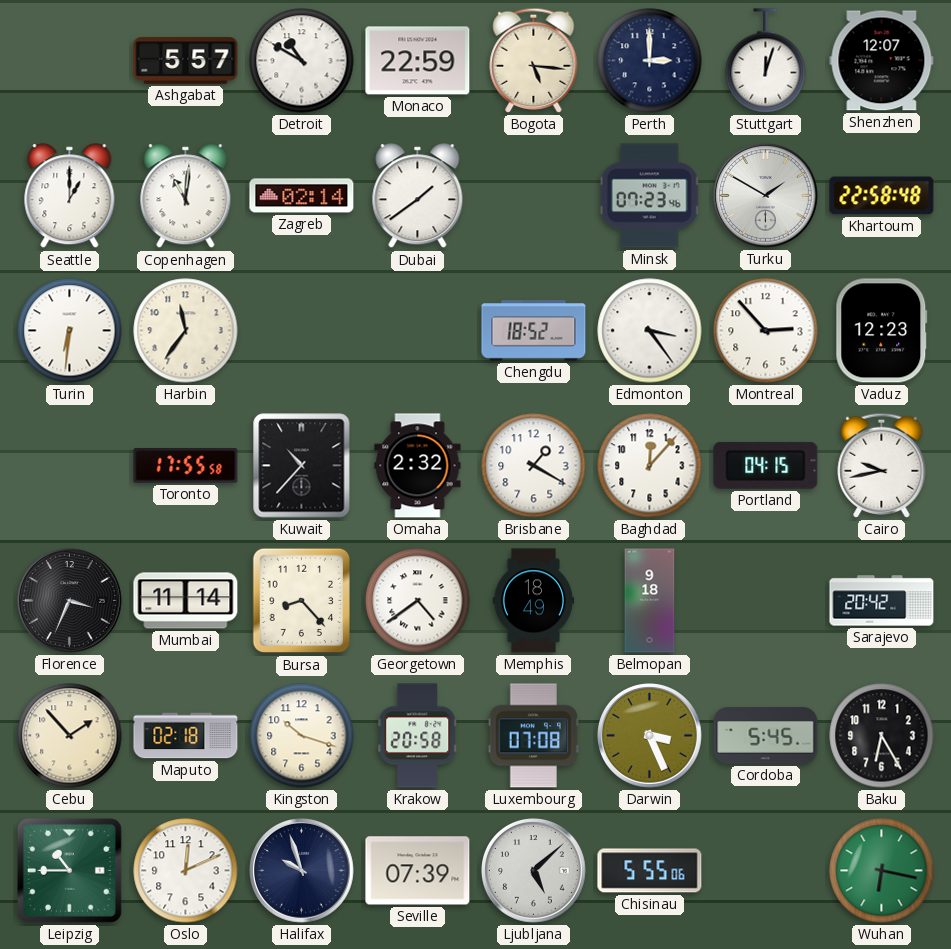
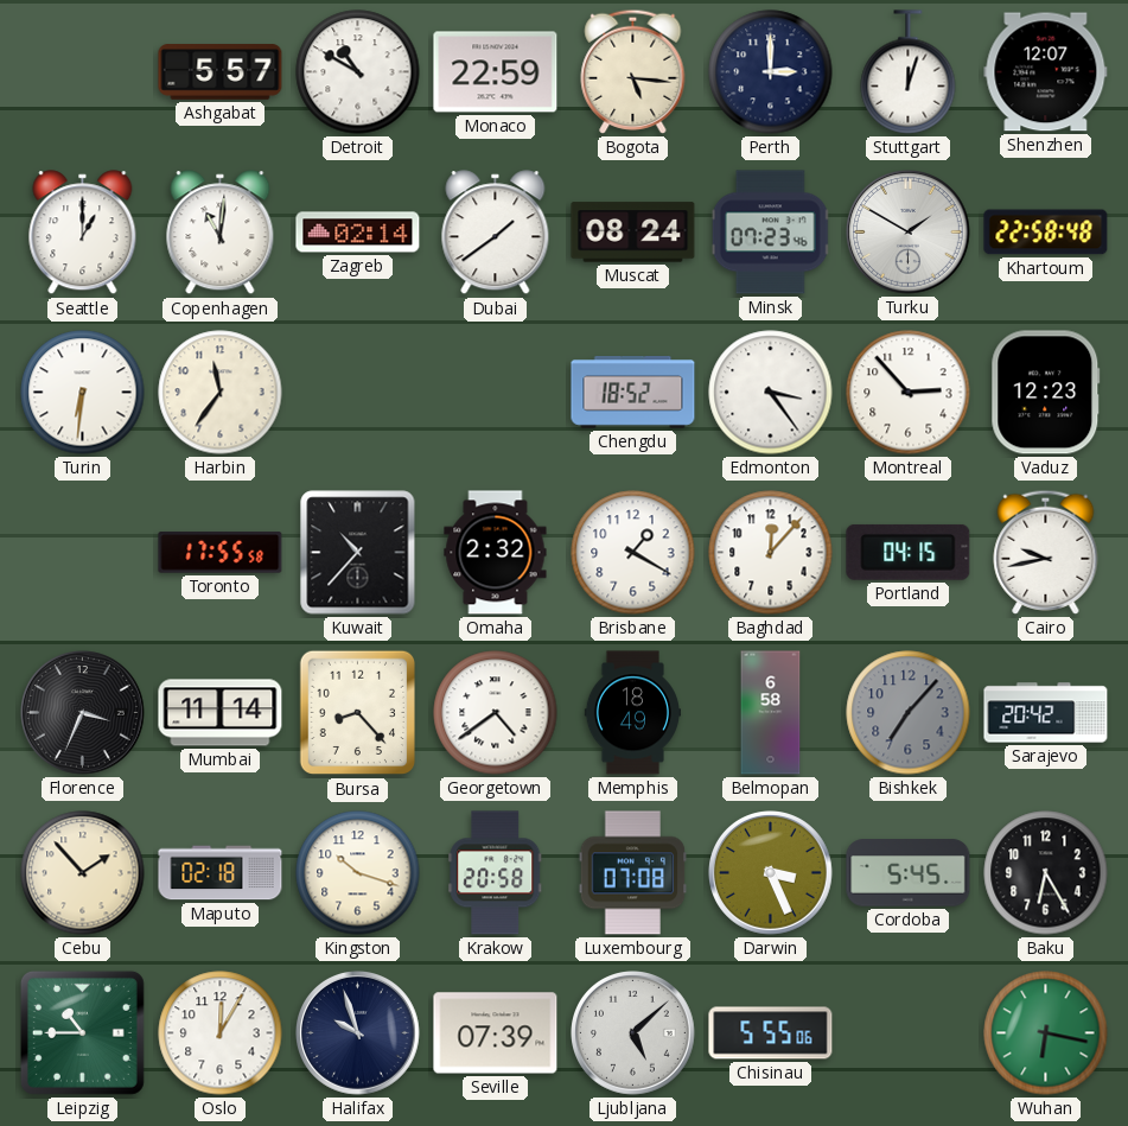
Muscat: none -> 08:24 (633, 233)
Belmopan: 9:18 -> 6:58 (771, 713)
Bishkek: none -> 7:07 (909, 713)
Oslo: 12:11 -> 12:05 (221, 1033)
